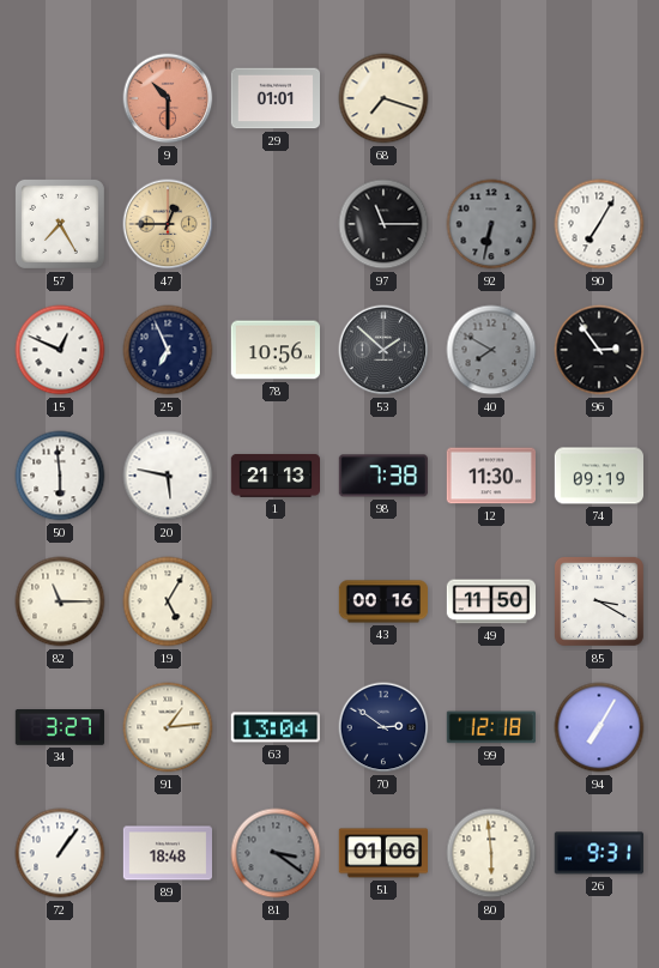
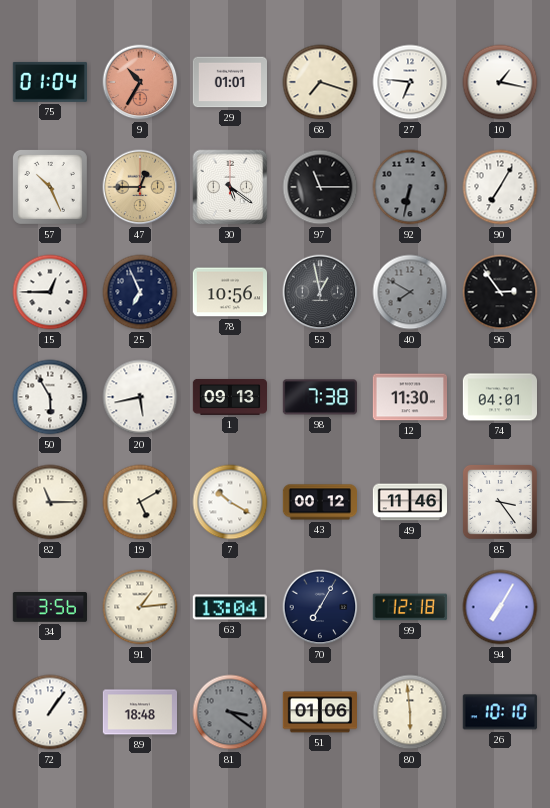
75: none -> 01:04 (49, 82)
9: 10:30 -> 10:35 (140, 82)
27: none -> 6:46 (410, 82)
10: none -> 1:17 (500, 82)
57: 7:25 -> 10:26 (50, 187)
30: none -> 5:21 (230, 187)
15: 12:49 -> 12:45 (50, 292)
53: 1:52 -> 12:58 (320, 292)
50: 5:59 -> 5:55 (50, 397)
20: 5:47 -> 5:43 (140, 397)
1: 21:13 -> 09:13 (229, 397)
74: 09:19 -> 04:01 (499, 397)
19: 5:05 -> 5:10 (140, 502)
7: none -> 10:20 (230, 502)
43: 00:16 -> 00:12 (319, 502)
49: 11:50 -> 11:46 (409, 502)
85: 3:20 -> 3:24 (500, 502)
34: 3:27 -> 3:56 (49, 608)
70: 2:51 -> 7:05 (320, 607)
26: 9:31 -> 10:10 (500, 712)
